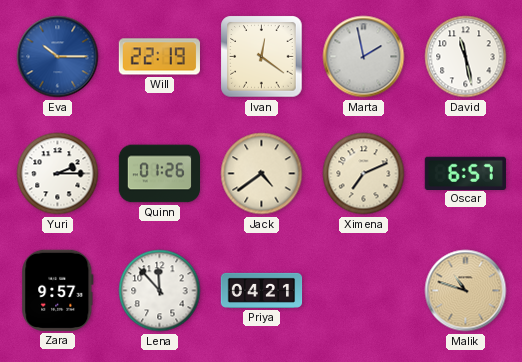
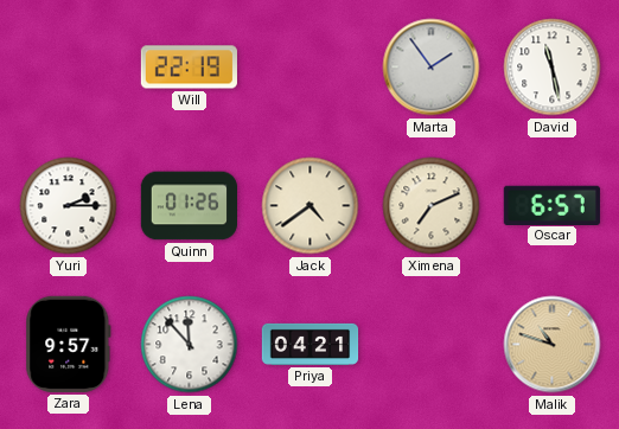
Eva: 10:15 -> none (58, 57)
Ivan: 12:21 -> none (262, 57)
Marta: 1:58 -> 1:54 (432, 68)
